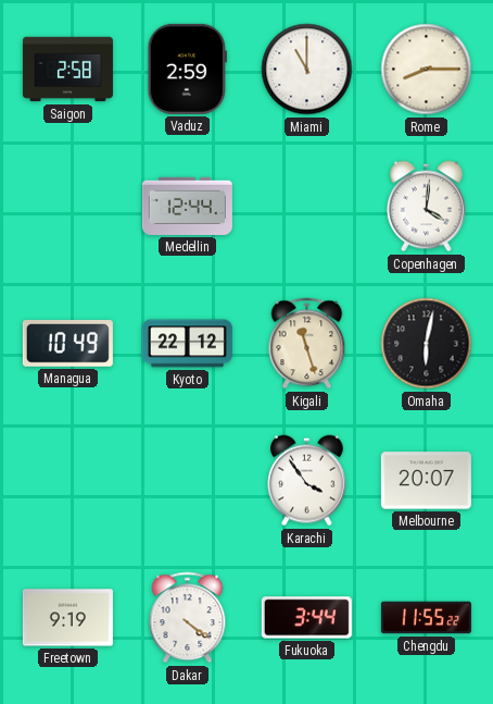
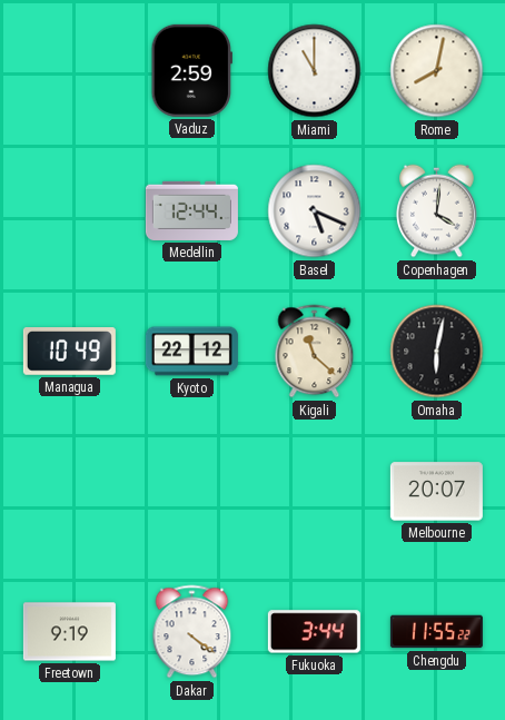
Saigon: 2:58 -> none (67, 70)
Rome: 8:15 -> 8:02 (437, 71)
Basel: none -> 5:19 (315, 211)
Kigali: 11:27 -> 11:22 (315, 352)
Karachi: 3:54 -> none (307, 481)
